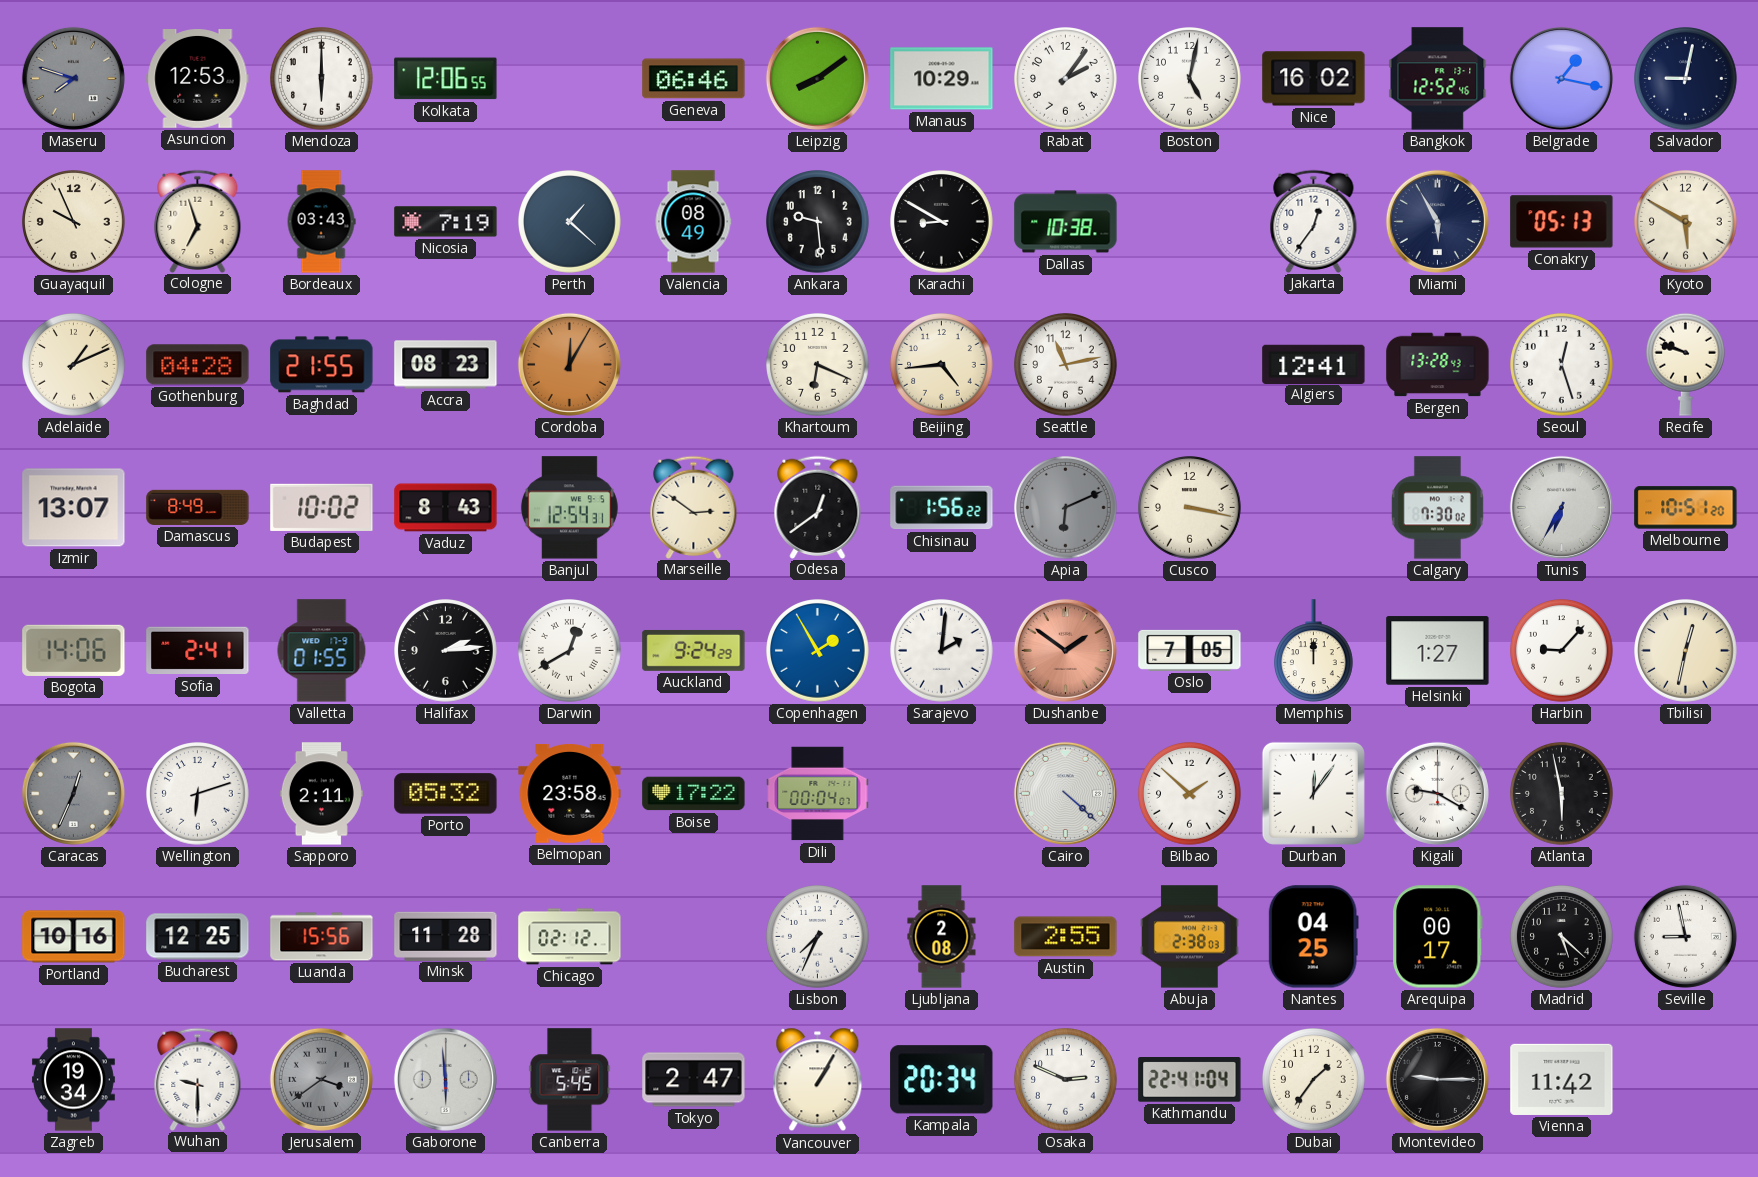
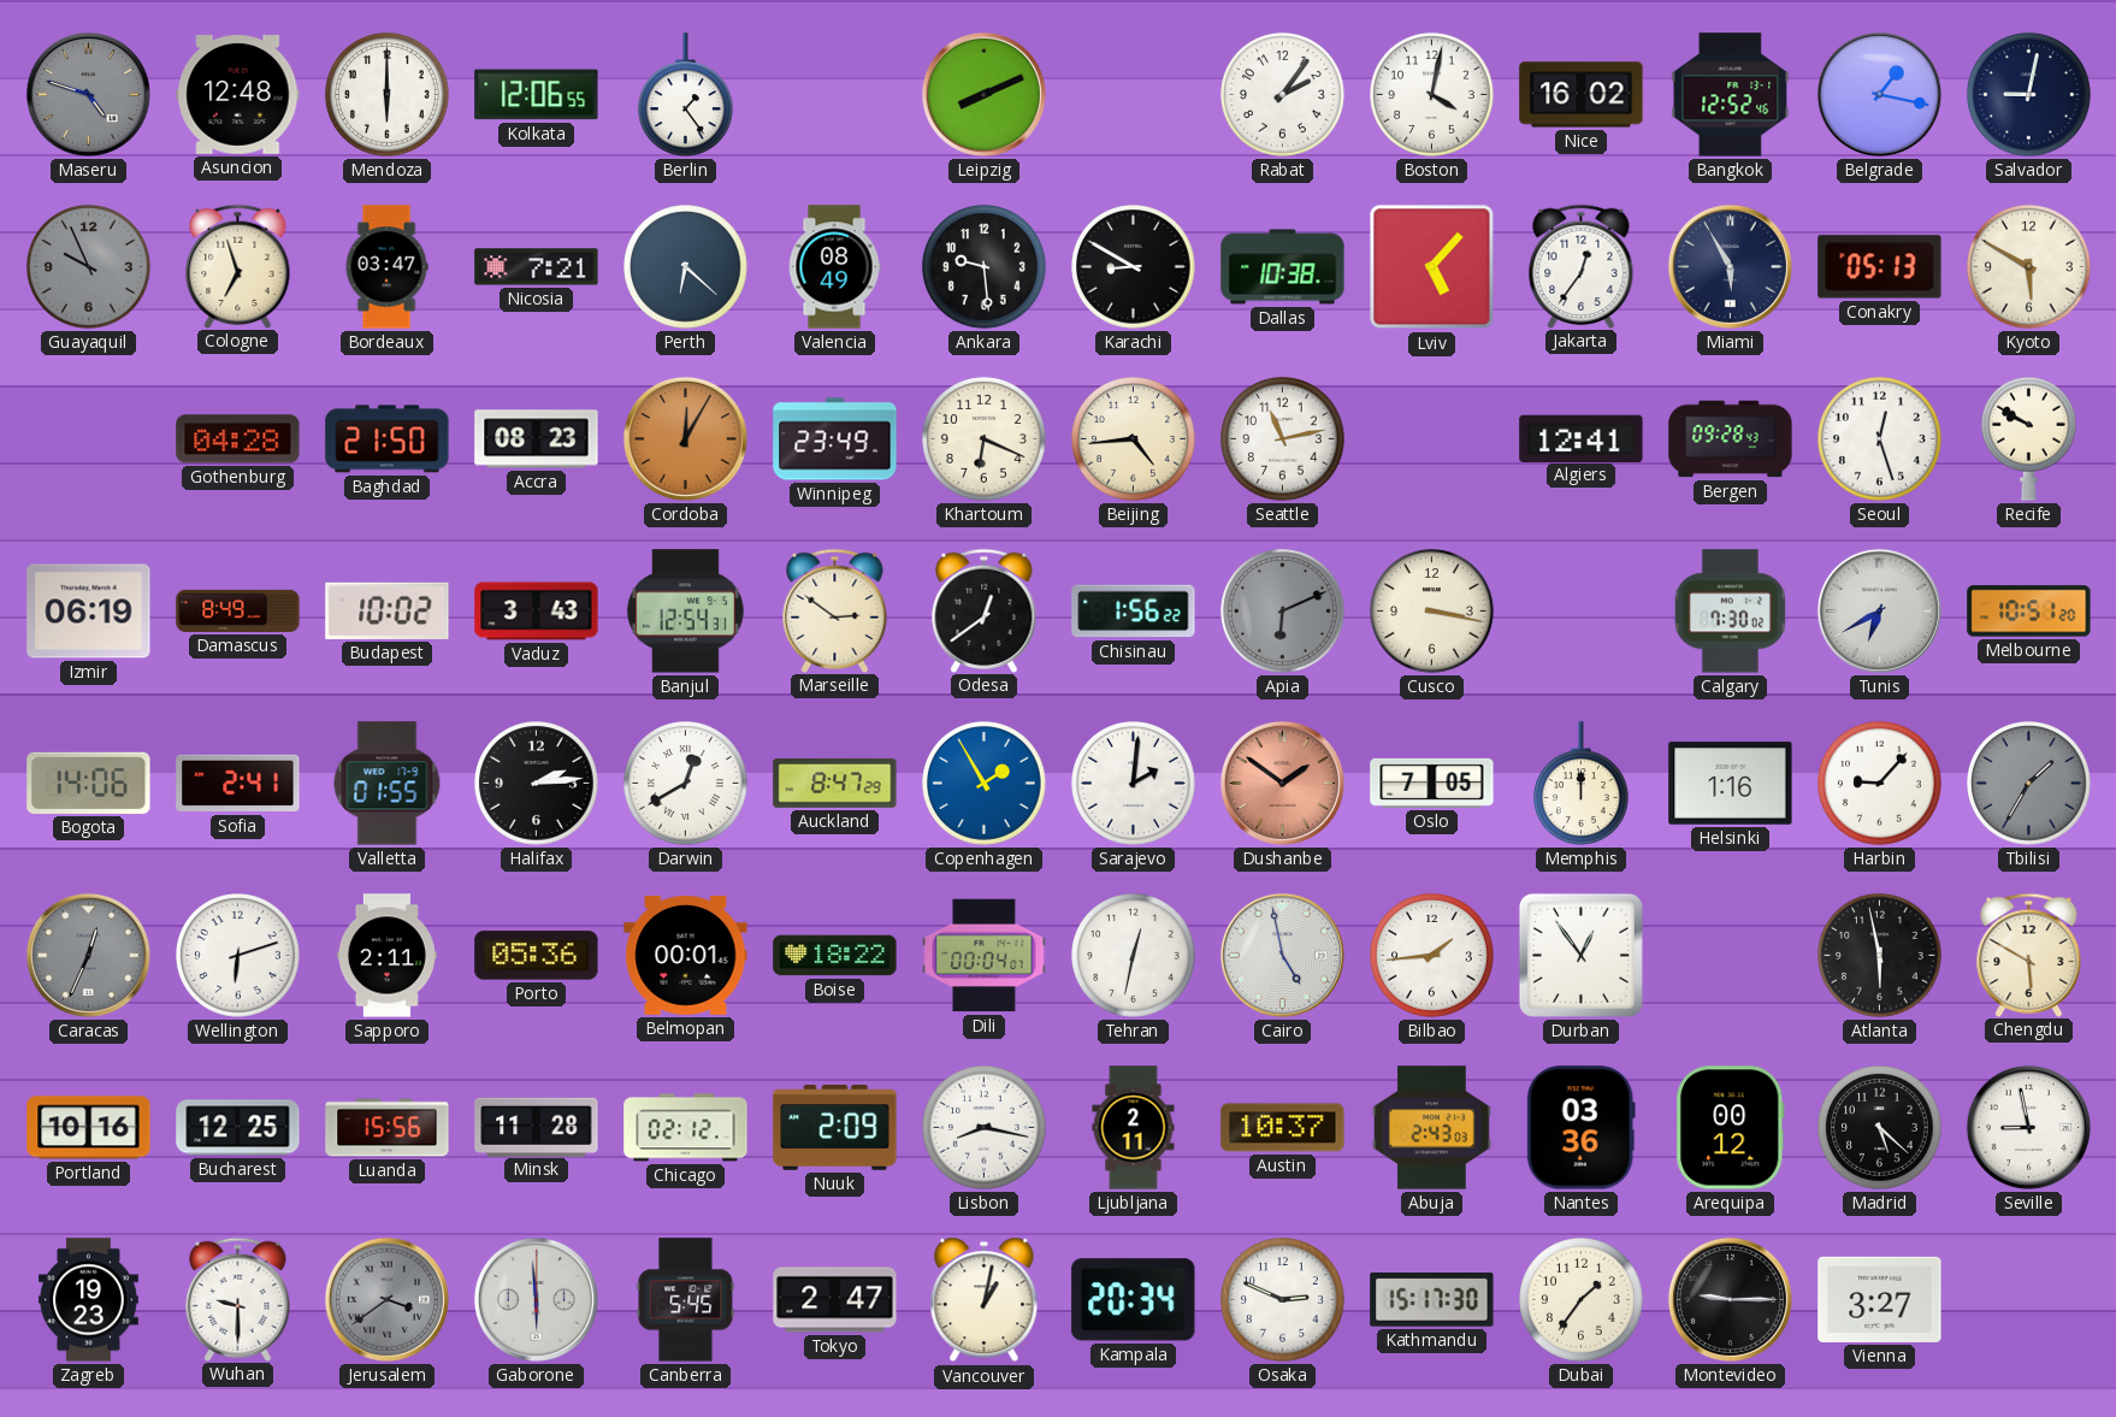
Maseru: 7:48 -> 4:48 (88, 94)
Asuncion: 12:53 -> 12:48 (238, 95)
Berlin: none -> 1:24 (686, 95)
Geneva: 06:46 -> none (694, 79)
Leipzig: 8:09 -> 8:11 (983, 94)
Manaus: 10:29 -> none (942, 79)
Boston: 5:02 -> 4:02 (1432, 95)
Guayaquil dial: cream -> grey (89, 267)
Bordeaux: 03:43 -> 03:47 (386, 267)
Nicosia: 7:19 -> 7:21 (537, 267)
Perth: 1:22 -> 6:22 (686, 267)
Lviv: none -> 5:07 (1432, 267)
Adelaide: 1:11 -> none (74, 365)
Baghdad: 21:55 -> 21:50 (388, 439)
Winnipeg: none -> 23:49 (835, 439)
Bergen: 13:28 -> 09:28 (1731, 439)
Recife: 9:48 -> 9:50 (2029, 438)
Izmir: 13:07 -> 06:19 (89, 612)
Vaduz: 8:43 -> 3:43 (537, 612)
Tunis: 6:35 -> 6:40 (1879, 610)
Auckland: 9:24 -> 8:47 (835, 783)
Helsinki: 1:27 -> 1:16 (1731, 784)
Tbilisi: 12:32 -> 1:35 (2029, 784)
Tbilisi dial: cream -> grey (2029, 784)
Porto: 05:32 -> 05:36 (537, 956)
Belmopan: 23:58 -> 00:01 (686, 956)
Boise: 17:22 -> 18:22 (835, 956)
Tehran: none -> 12:32 (1134, 956)
Cairo: 4:22 -> 4:58 (1282, 955)
Bilbao: 1:52 -> 1:44 (1432, 956)
Durban: 12:06 -> 12:54 (1580, 955)
Kigali: 9:20 -> none (1437, 793)
Chengdu: none -> 5:50 (2029, 955)
Nuuk: none -> 2:09 (835, 1128)
Lisbon: 7:34 -> 8:17 (985, 1128)
Ljubljana: 2:08 -> 2:11 (1134, 1128)
Austin: 2:55 -> 10:37 (1283, 1128)
Abuja: 2:38 -> 2:43 (1432, 1128)
Nantes: 04:25 -> 03:36 (1580, 1128)
Arequipa: 00:17 -> 00:12 (1730, 1128)
Zagreb: 19:34 -> 19:23 (88, 1300)
Vancouver: 1:05 -> 1:02 (985, 1300)
Kathmandu: 22:41 -> 15:17 (1432, 1300)
Vienna: 11:42 -> 3:27 (1880, 1299)
